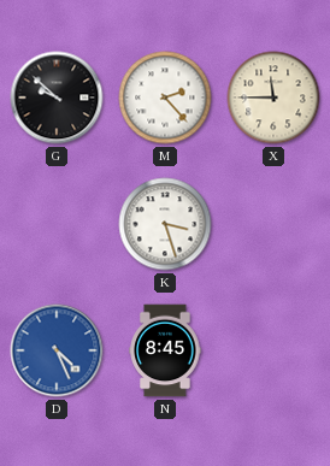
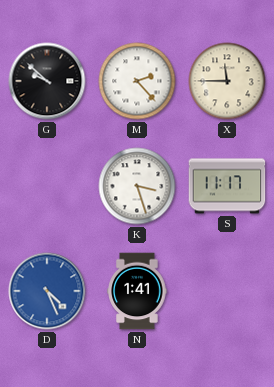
S: none -> 11:17 (227, 186)
N: 8:45 -> 1:41 (137, 291)
